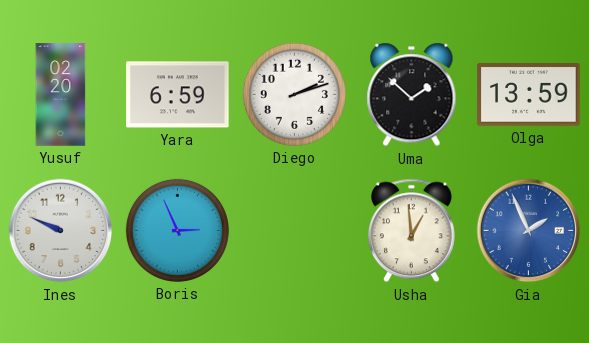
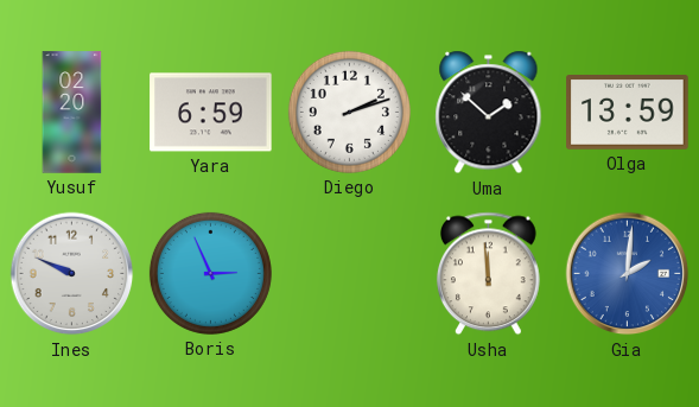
Usha: 12:59 -> 11:59 (488, 274)
Gia: 1:56 -> 2:01 (628, 274)
